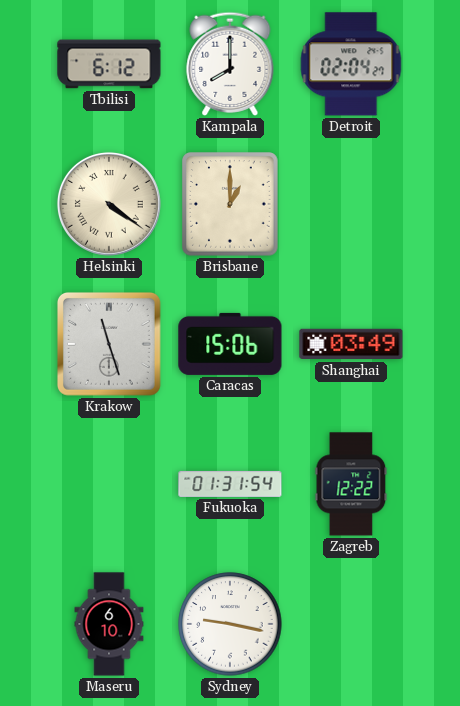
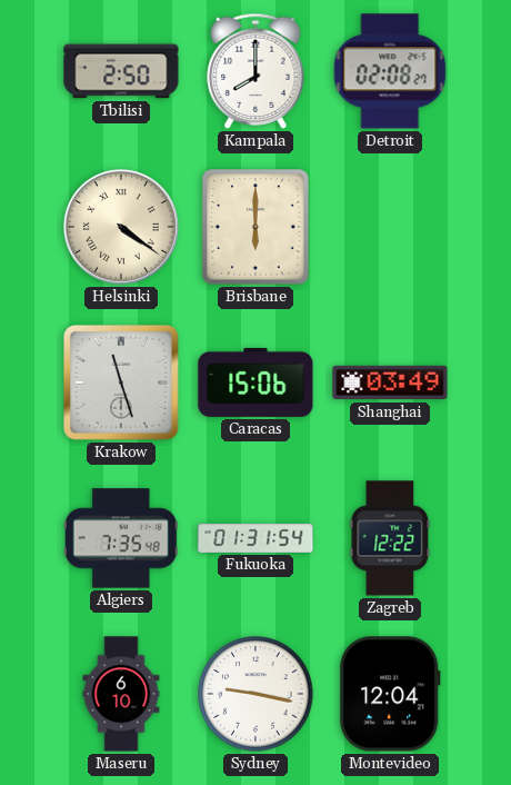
Tbilisi: 6:12 -> 2:50 (121, 71)
Detroit: 02:04 -> 02:08 (390, 71)
Brisbane: 1:00 -> 6:00 (255, 227)
Algiers: none -> 7:35 (121, 538)
Montevideo: none -> 12:04 (390, 694)
